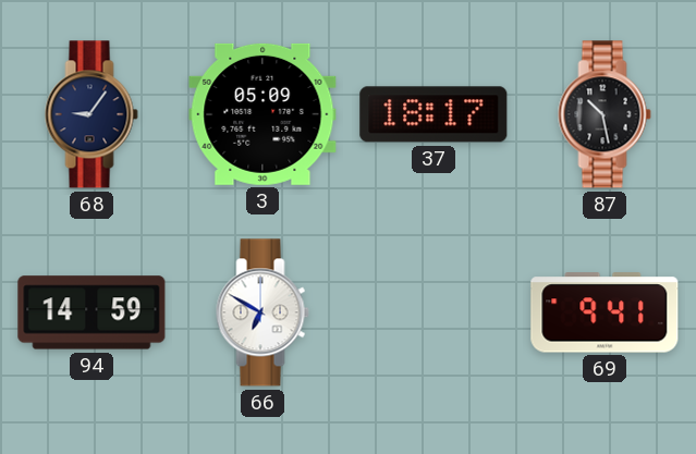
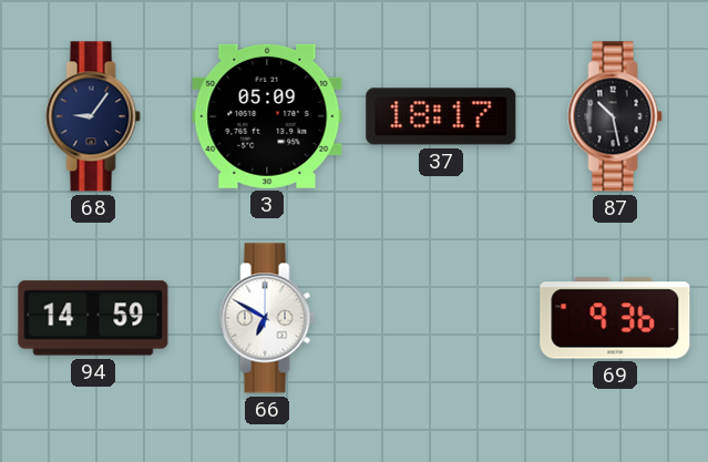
69: 9:41 -> 9:36 (615, 318)
